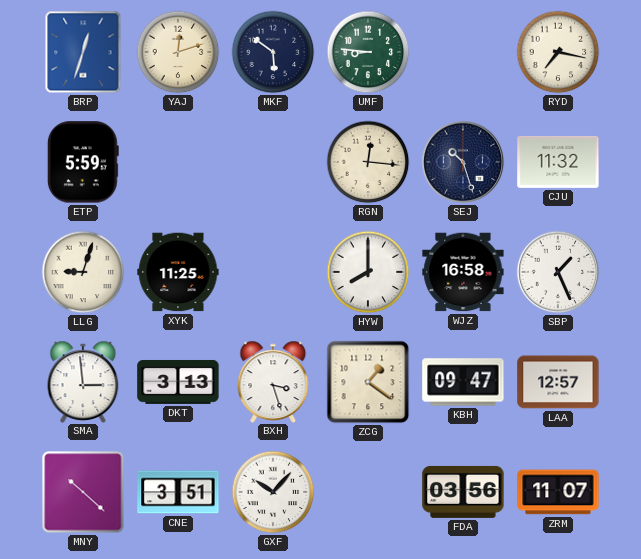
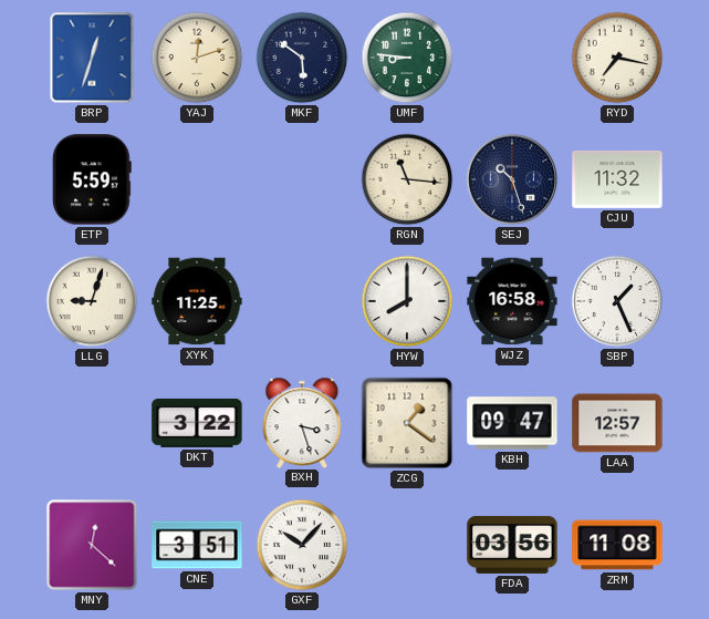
RGN: 12:16 -> 11:16 (407, 179)
SMA: 2:59 -> none (83, 381)
DKT: 3:13 -> 3:22 (197, 423)
MNY: 10:22 -> 12:22 (92, 545)
ZRM: 11:07 -> 11:08 (617, 545)
